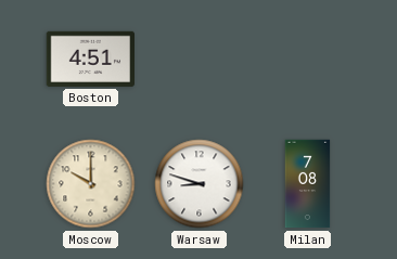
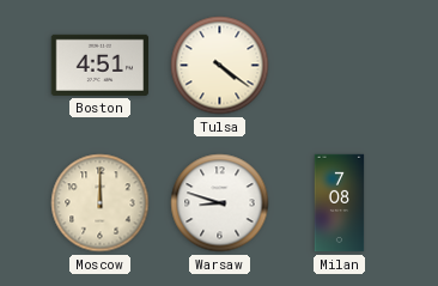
Tulsa: none -> 4:21 (220, 66)
Moscow: 10:00 -> 12:00 (101, 203)
